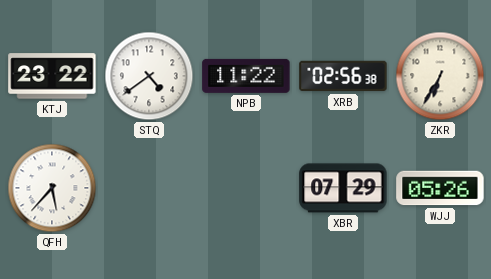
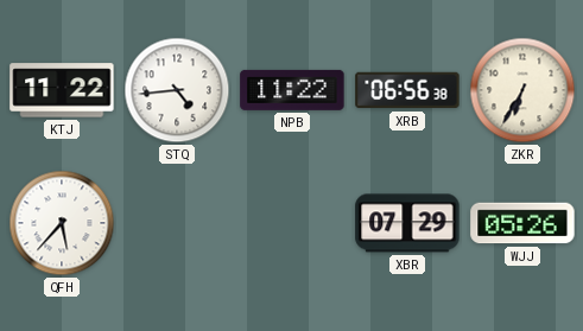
KTJ: 23:22 -> 11:22 (62, 90)
STQ: 4:39 -> 4:44 (177, 90)
XRB: 02:56 -> 06:56 (407, 90)
